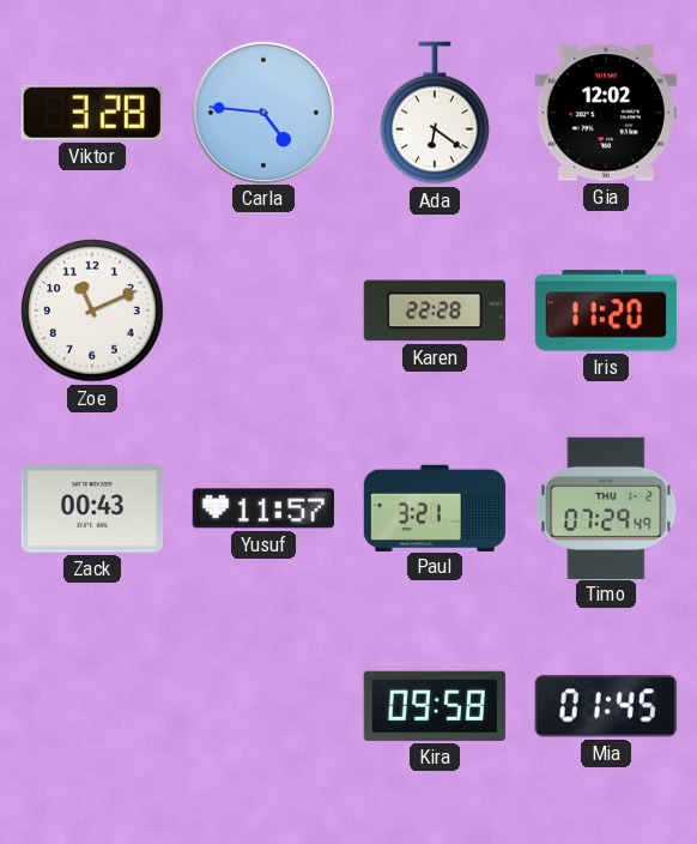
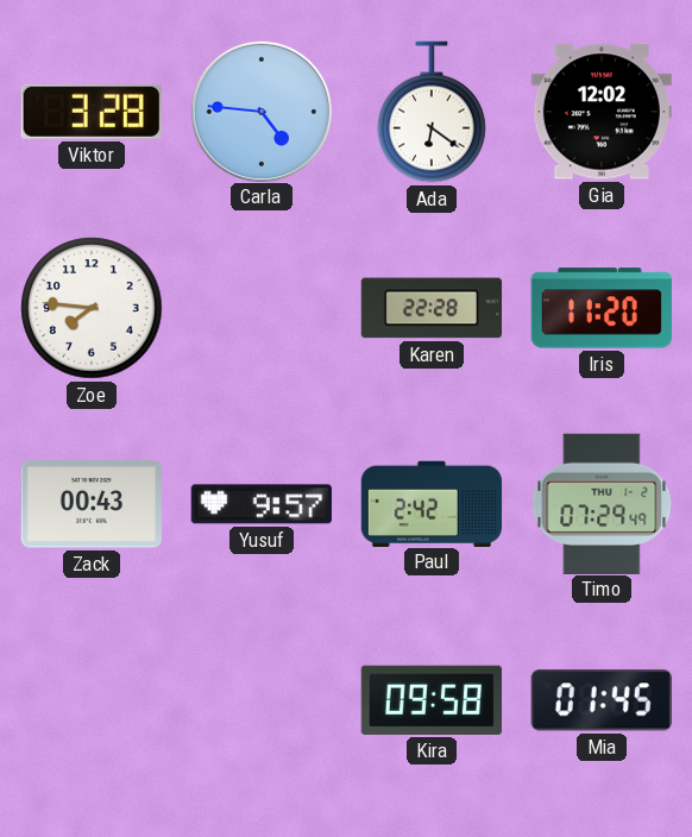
Zoe: 11:11 -> 7:46 (92, 308)
Yusuf: 11:57 -> 9:57 (260, 504)
Paul: 3:21 -> 2:42 (430, 503)
